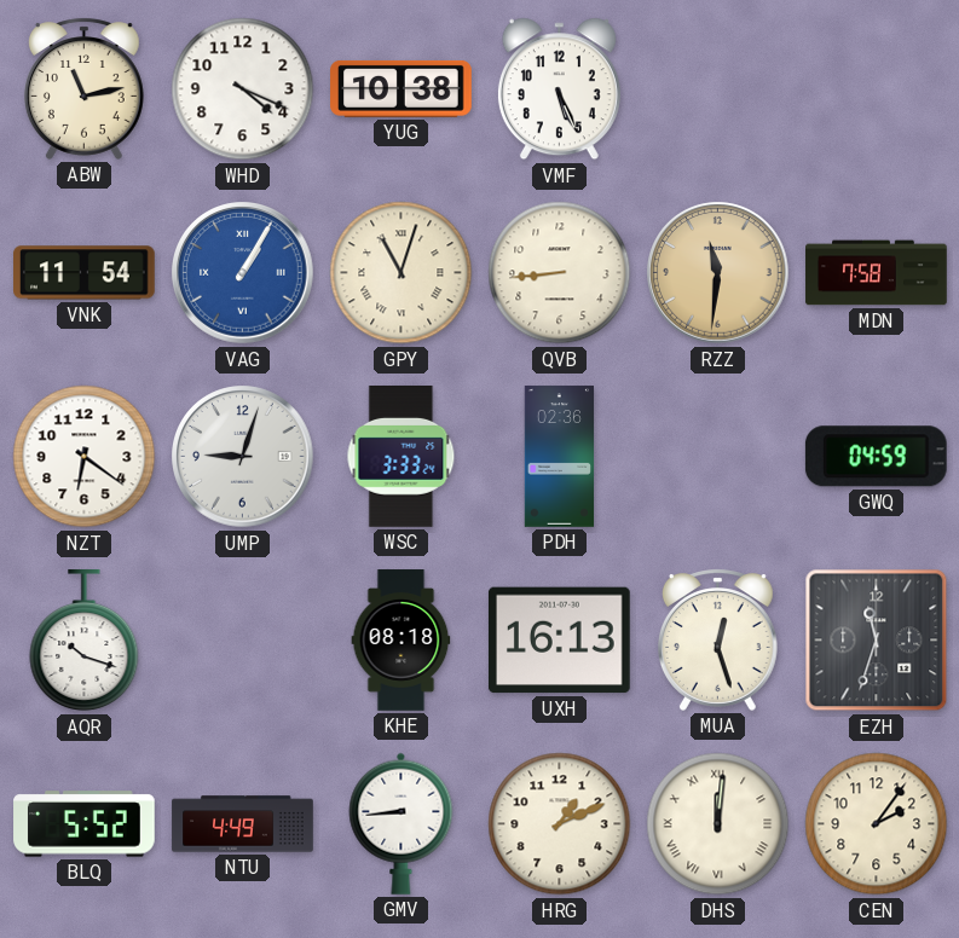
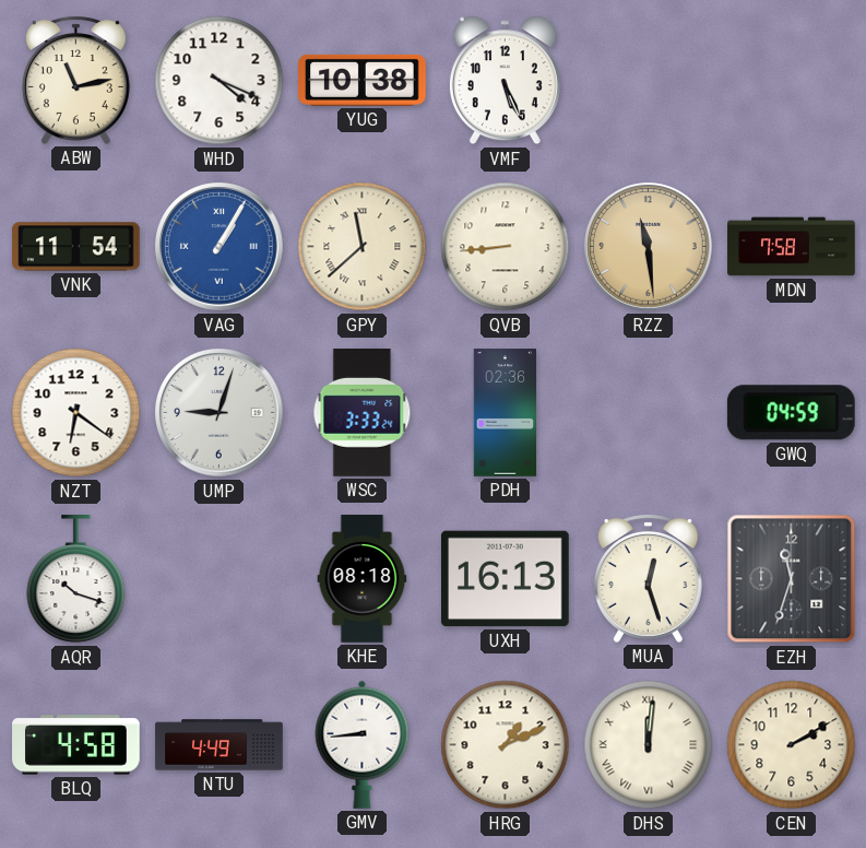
GPY: 11:03 -> 11:38 (363, 247)
RZZ: 11:31 -> 11:29 (649, 247)
BLQ: 5:52 -> 4:58 (76, 745)
CEN: 2:06 -> 2:10 (792, 745)
